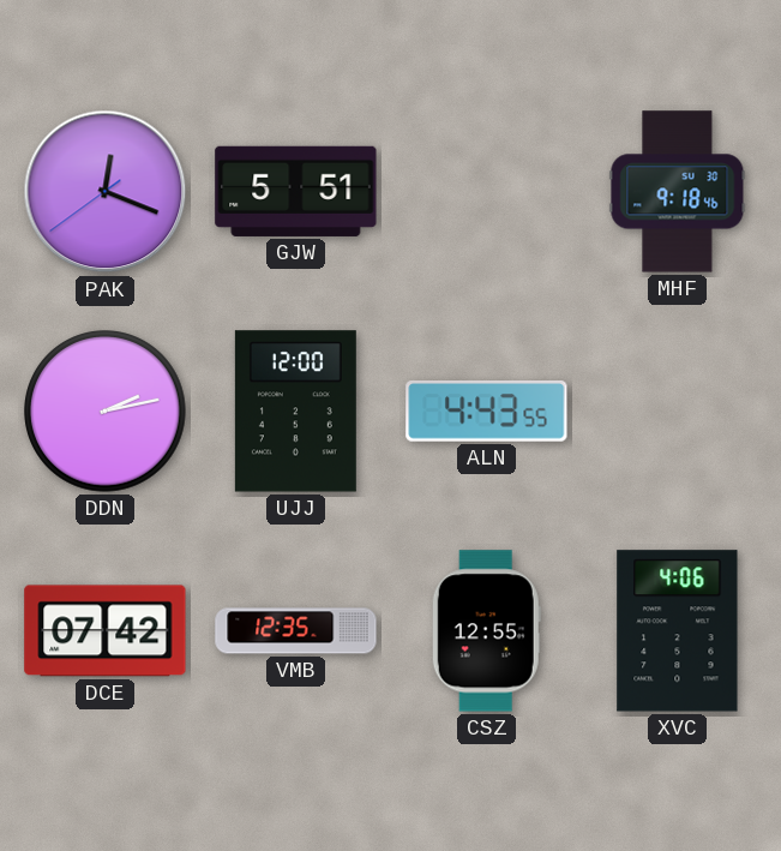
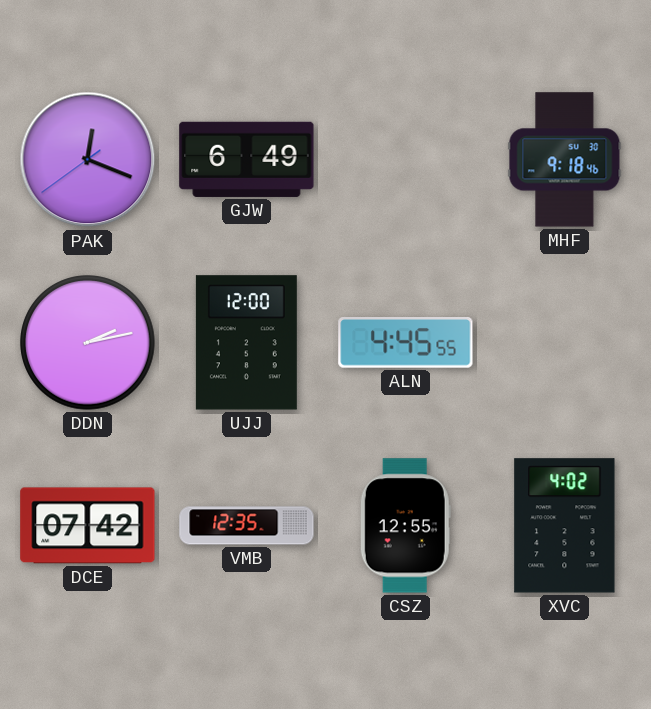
GJW: 5:51 -> 6:49 (247, 159)
ALN: 4:43 -> 4:45 (406, 343)
XVC: 4:06 -> 4:02 (565, 526)
